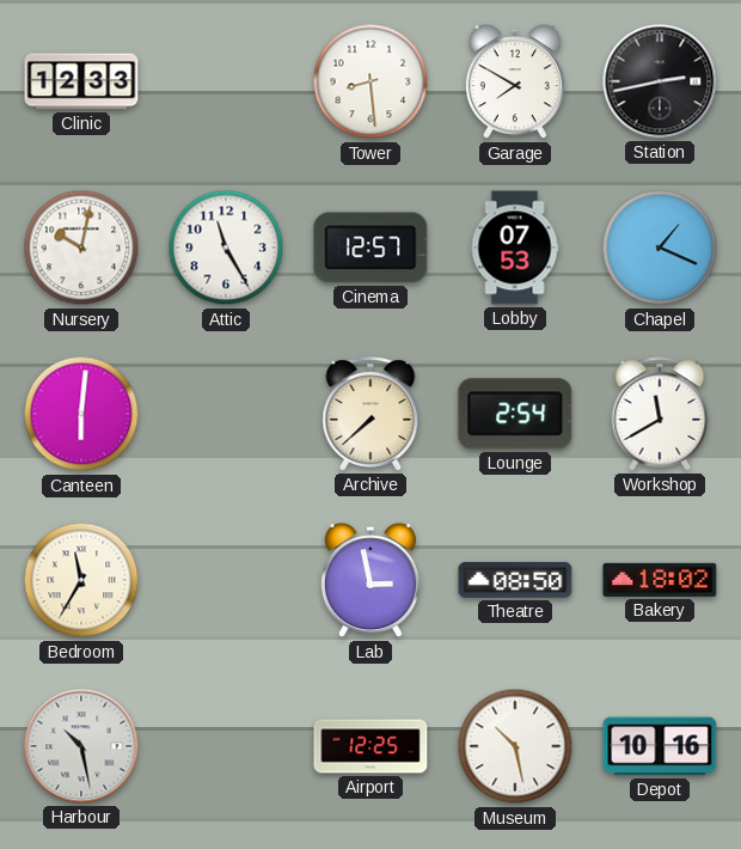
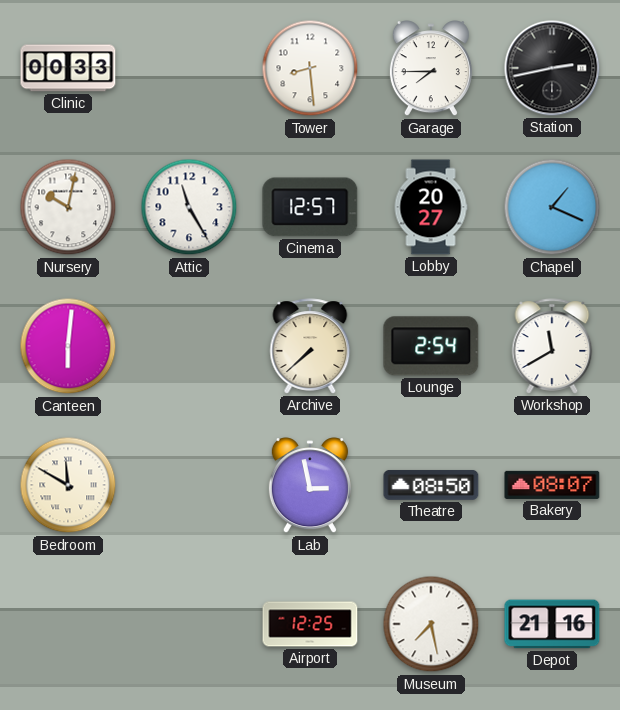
Clinic: 12:33 -> 00:33 (68, 68)
Garage: 7:50 -> 7:45 (431, 69)
Lobby: 07:53 -> 20:27 (431, 207)
Bedroom: 11:35 -> 11:50 (68, 485)
Bakery: 18:02 -> 08:07 (552, 485)
Harbour: 10:28 -> none (81, 746)
Museum: 10:28 -> 7:28 (431, 624)
Depot: 10:16 -> 21:16 (552, 624)
